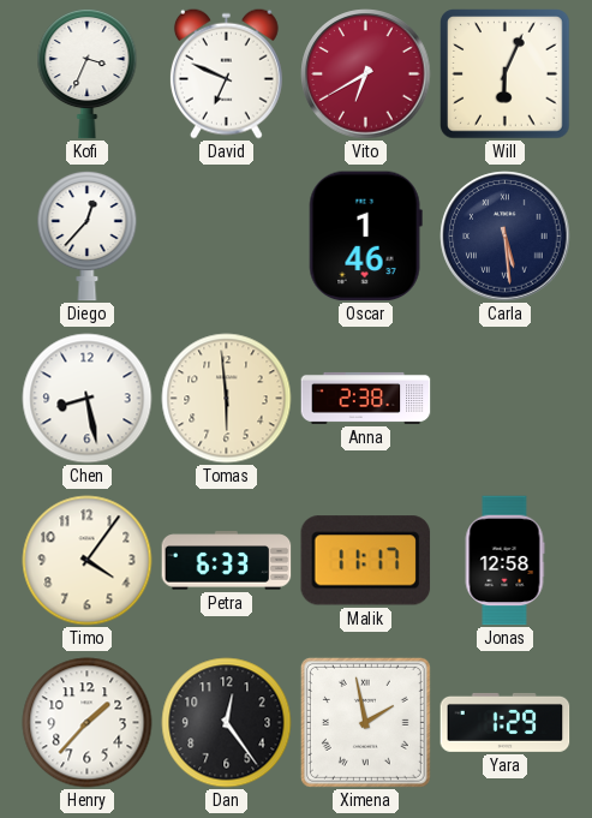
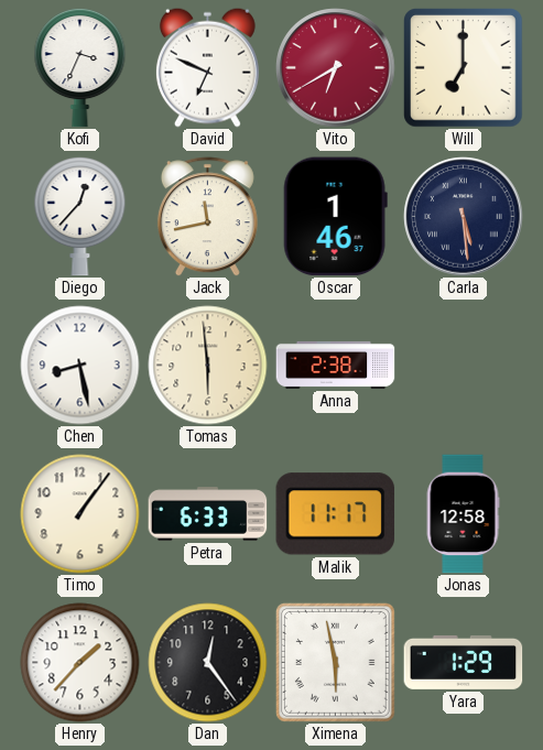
Will: 6:04 -> 7:00 (464, 68)
Jack: none -> 11:43 (207, 217)
Timo: 4:06 -> 1:06 (80, 514)
Ximena: 1:58 -> 5:58 (335, 662)
